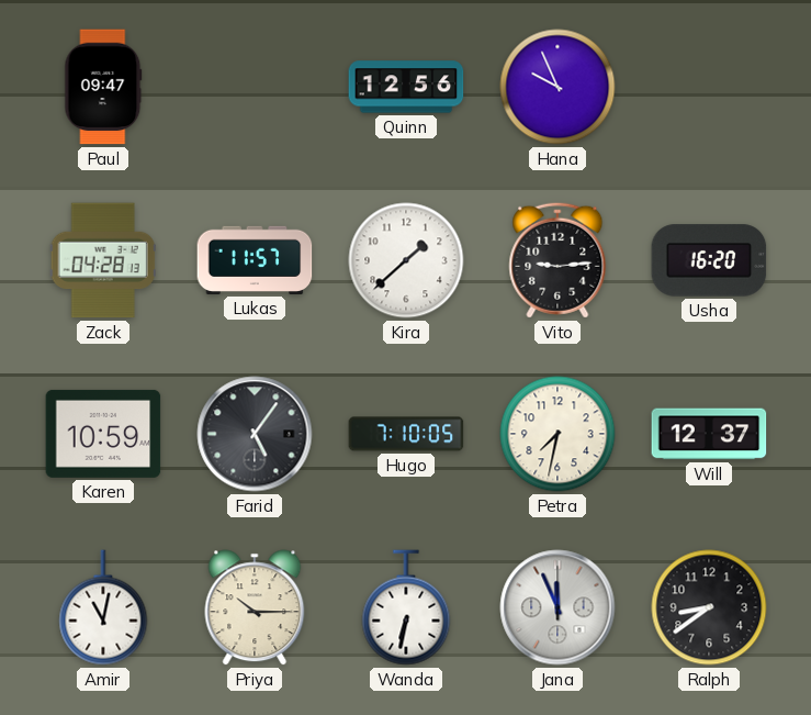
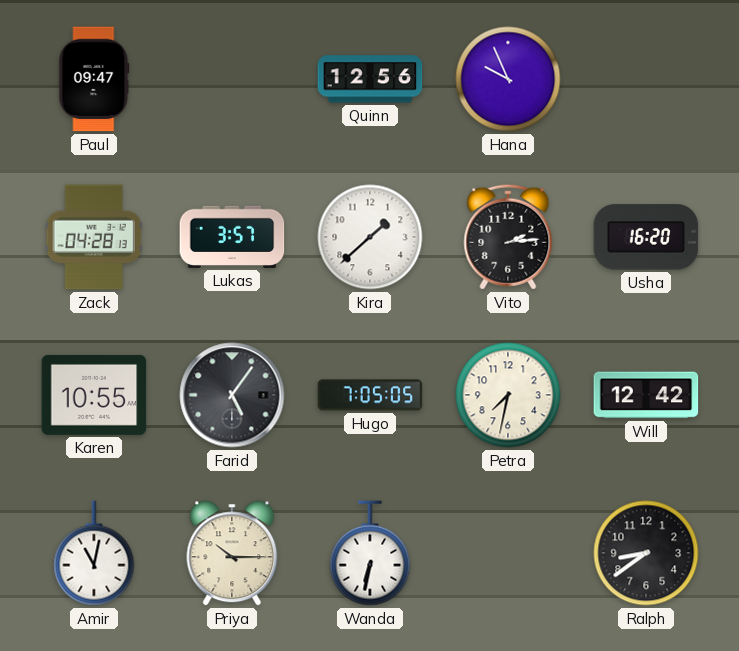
Lukas: 11:57 -> 3:57 (232, 237)
Vito: 9:14 -> 2:14 (508, 237)
Karen: 10:59 -> 10:55 (94, 395)
Hugo: 7:10 -> 7:05 (370, 395)
Will: 12:37 -> 12:42 (646, 395)
Jana: 11:56 -> none (557, 607)
